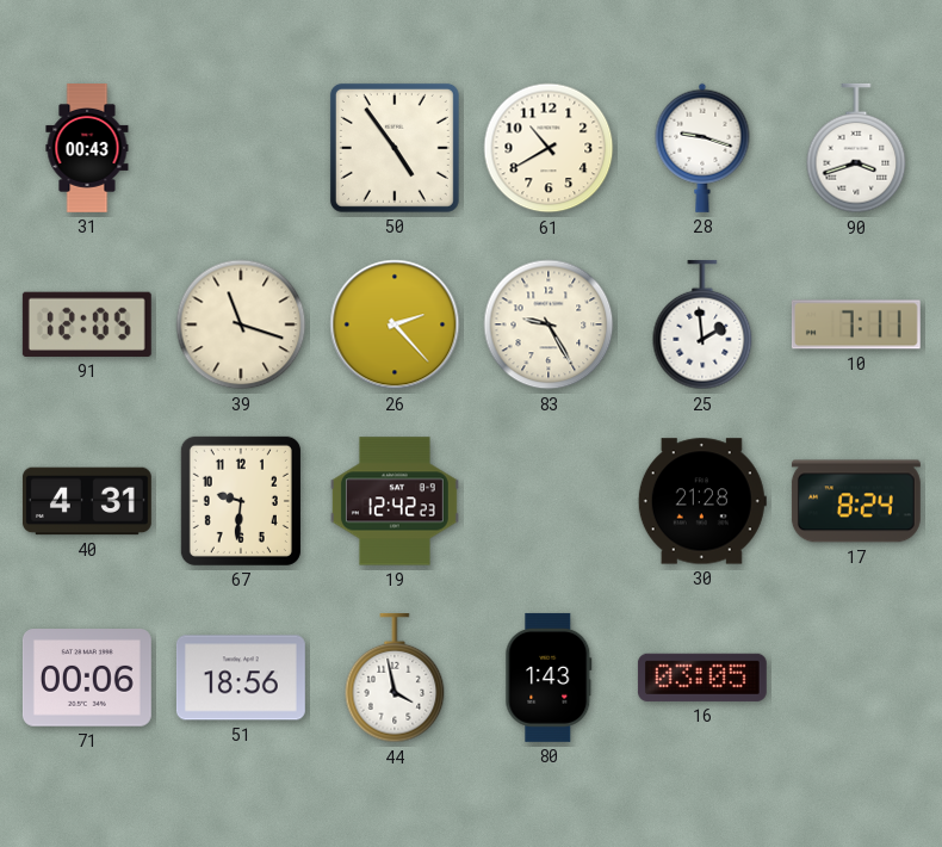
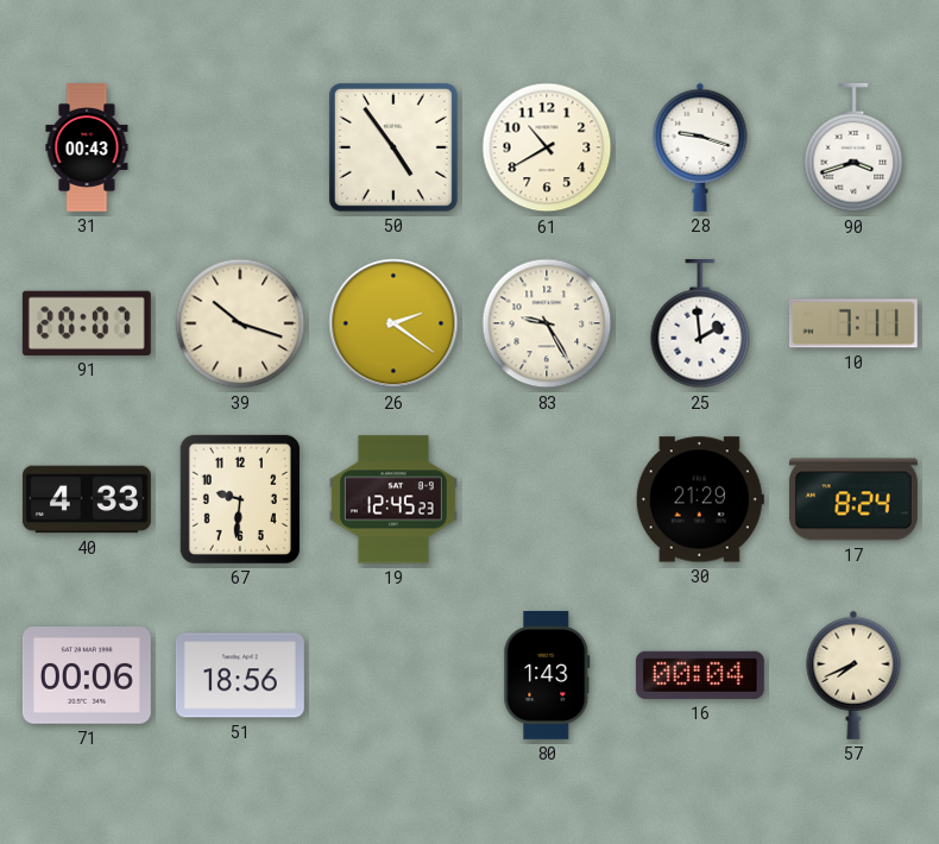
91: 12:05 -> 20:07 (87, 323)
39: 11:18 -> 10:18 (240, 323)
26: 2:23 -> 2:21 (393, 323)
40: 4:31 -> 4:33 (87, 499)
19: 12:42 -> 12:45 (393, 499)
30: 21:28 -> 21:29 (700, 499)
44: 3:58 -> none (395, 678)
16: 03:05 -> 00:04 (700, 675)
57: none -> 7:41 (853, 675)
